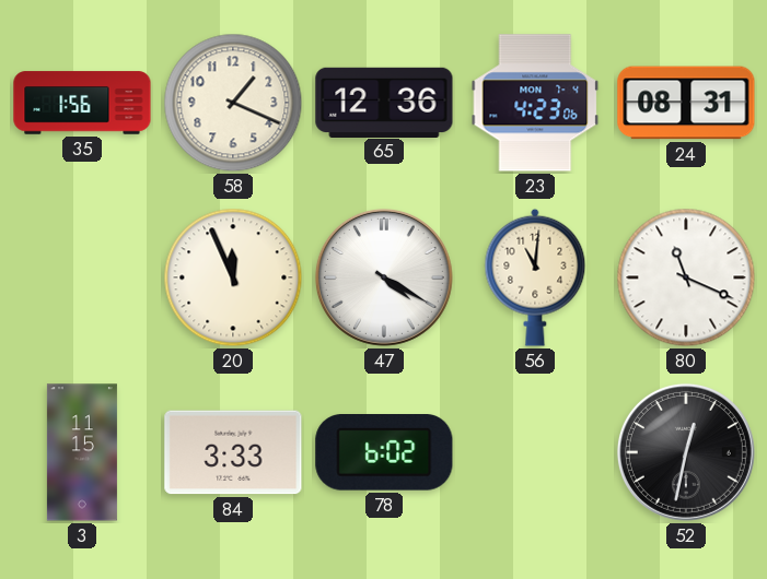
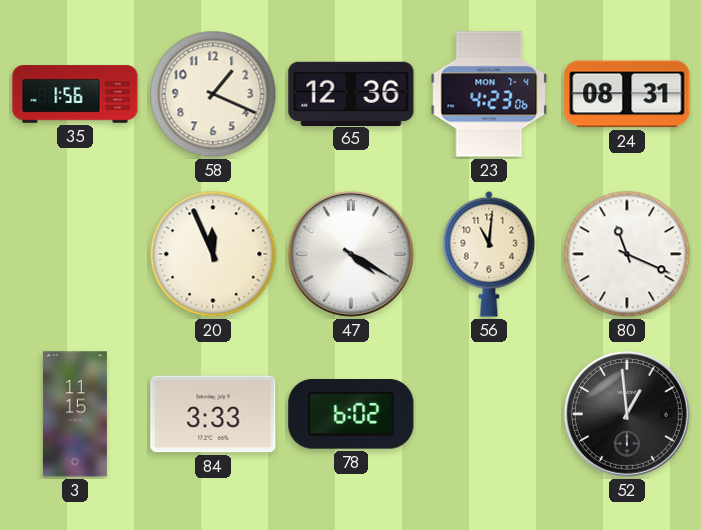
52: 12:32 -> 12:59 (627, 414)
